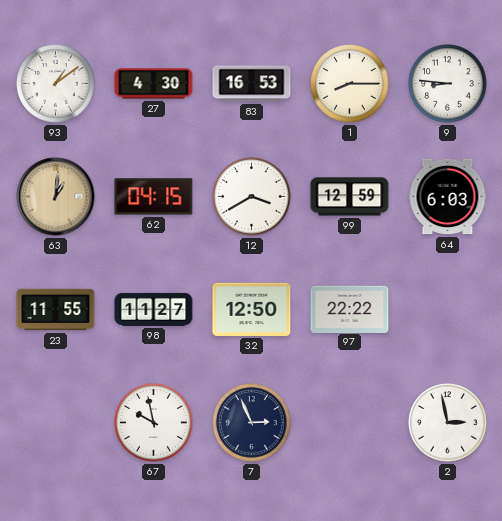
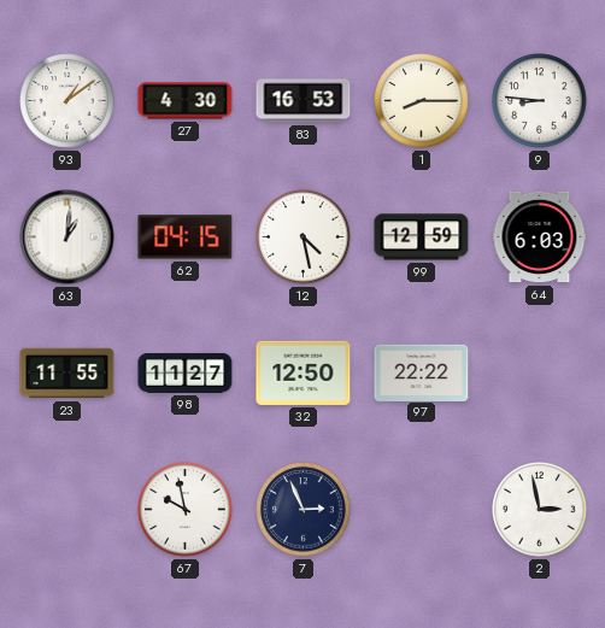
63 dial: champagne -> white (67, 237)
12: 3:40 -> 4:28 (304, 237)
